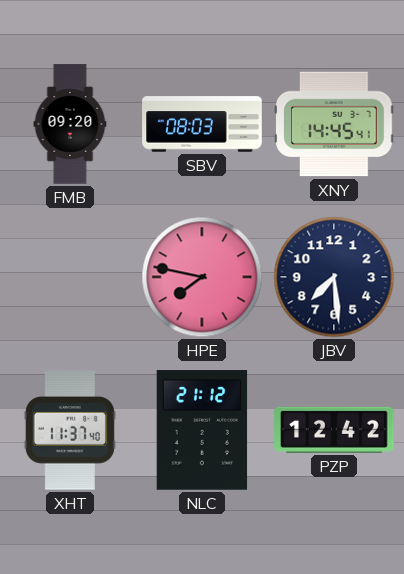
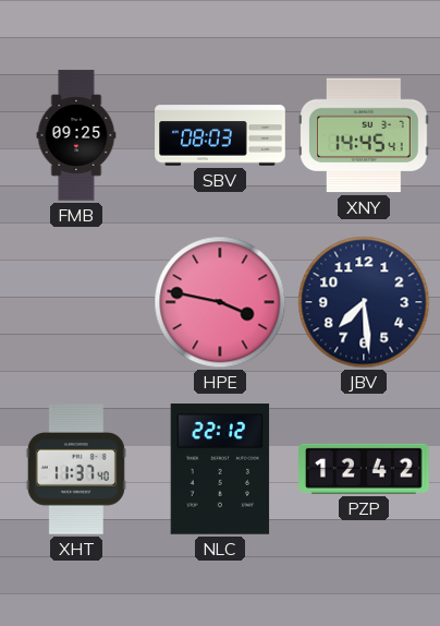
FMB: 09:20 -> 09:25 (76, 135)
HPE: 7:47 -> 3:47 (220, 302)
NLC: 21:12 -> 22:12 (220, 469)
